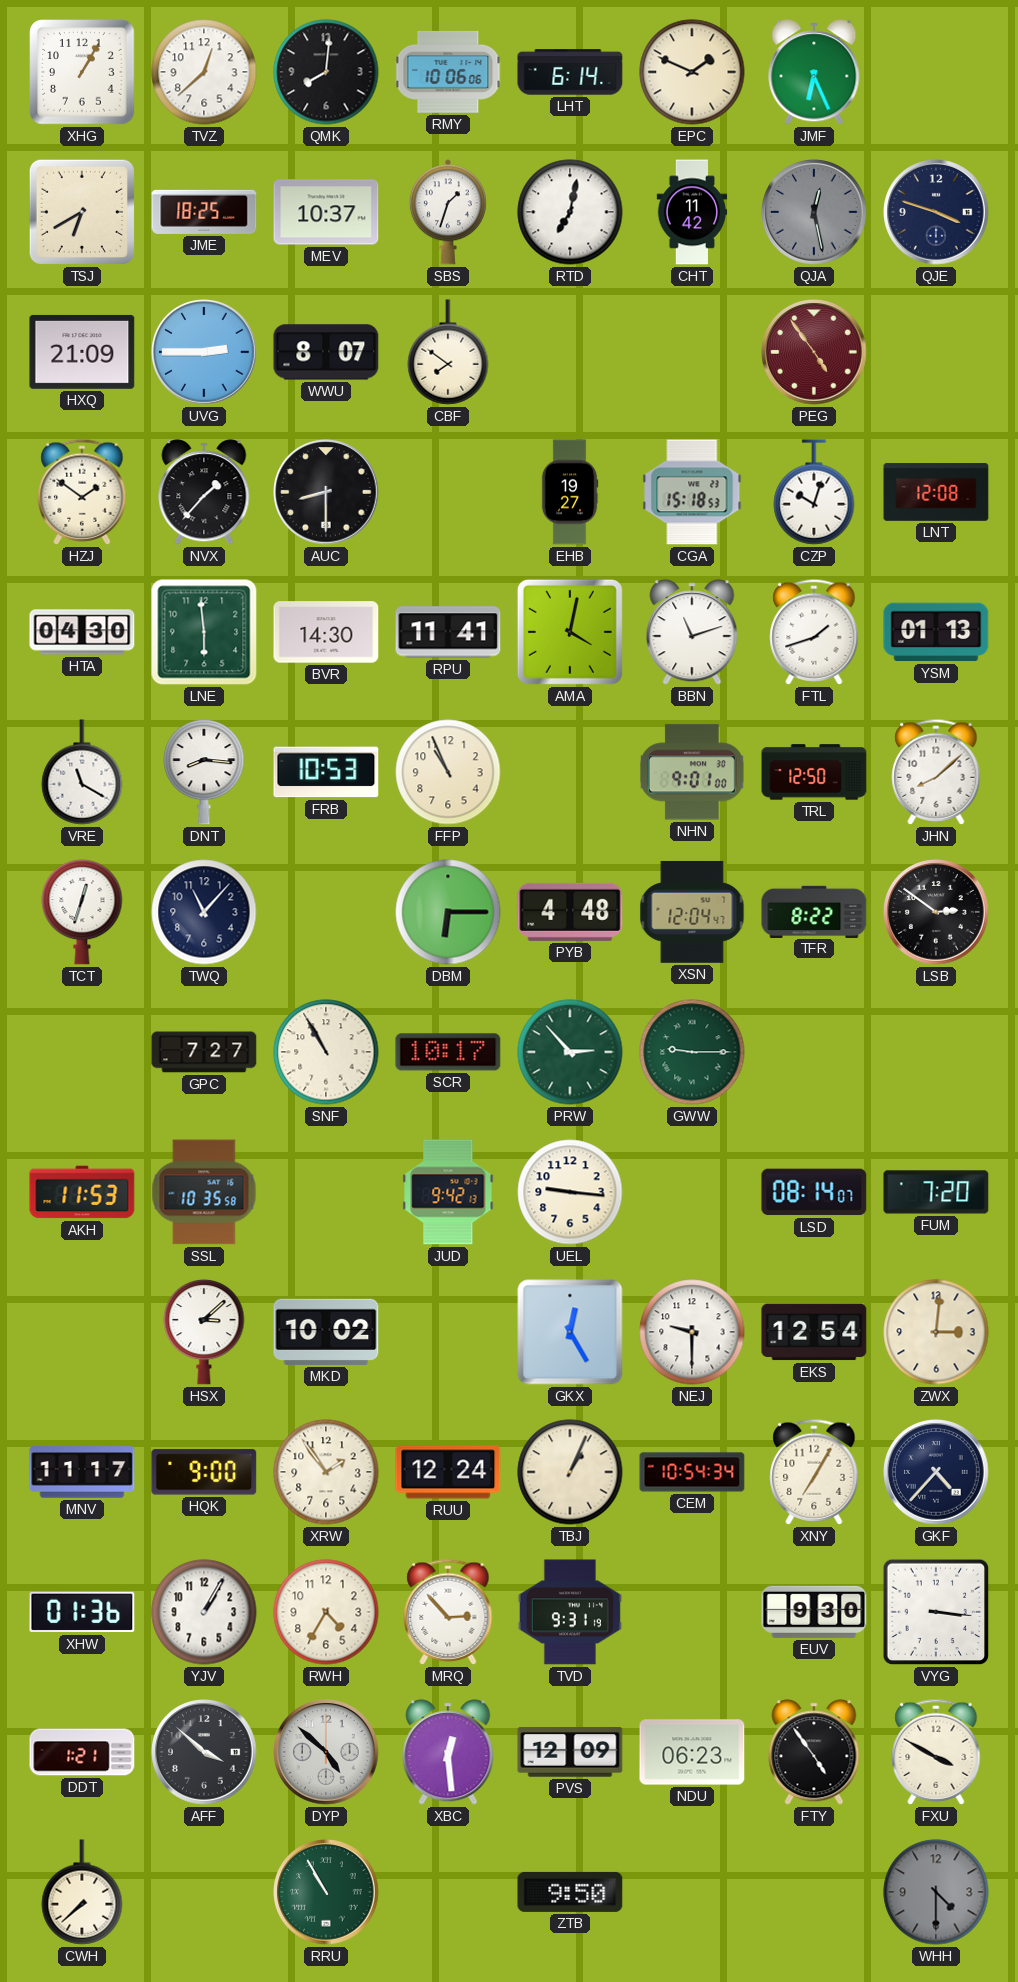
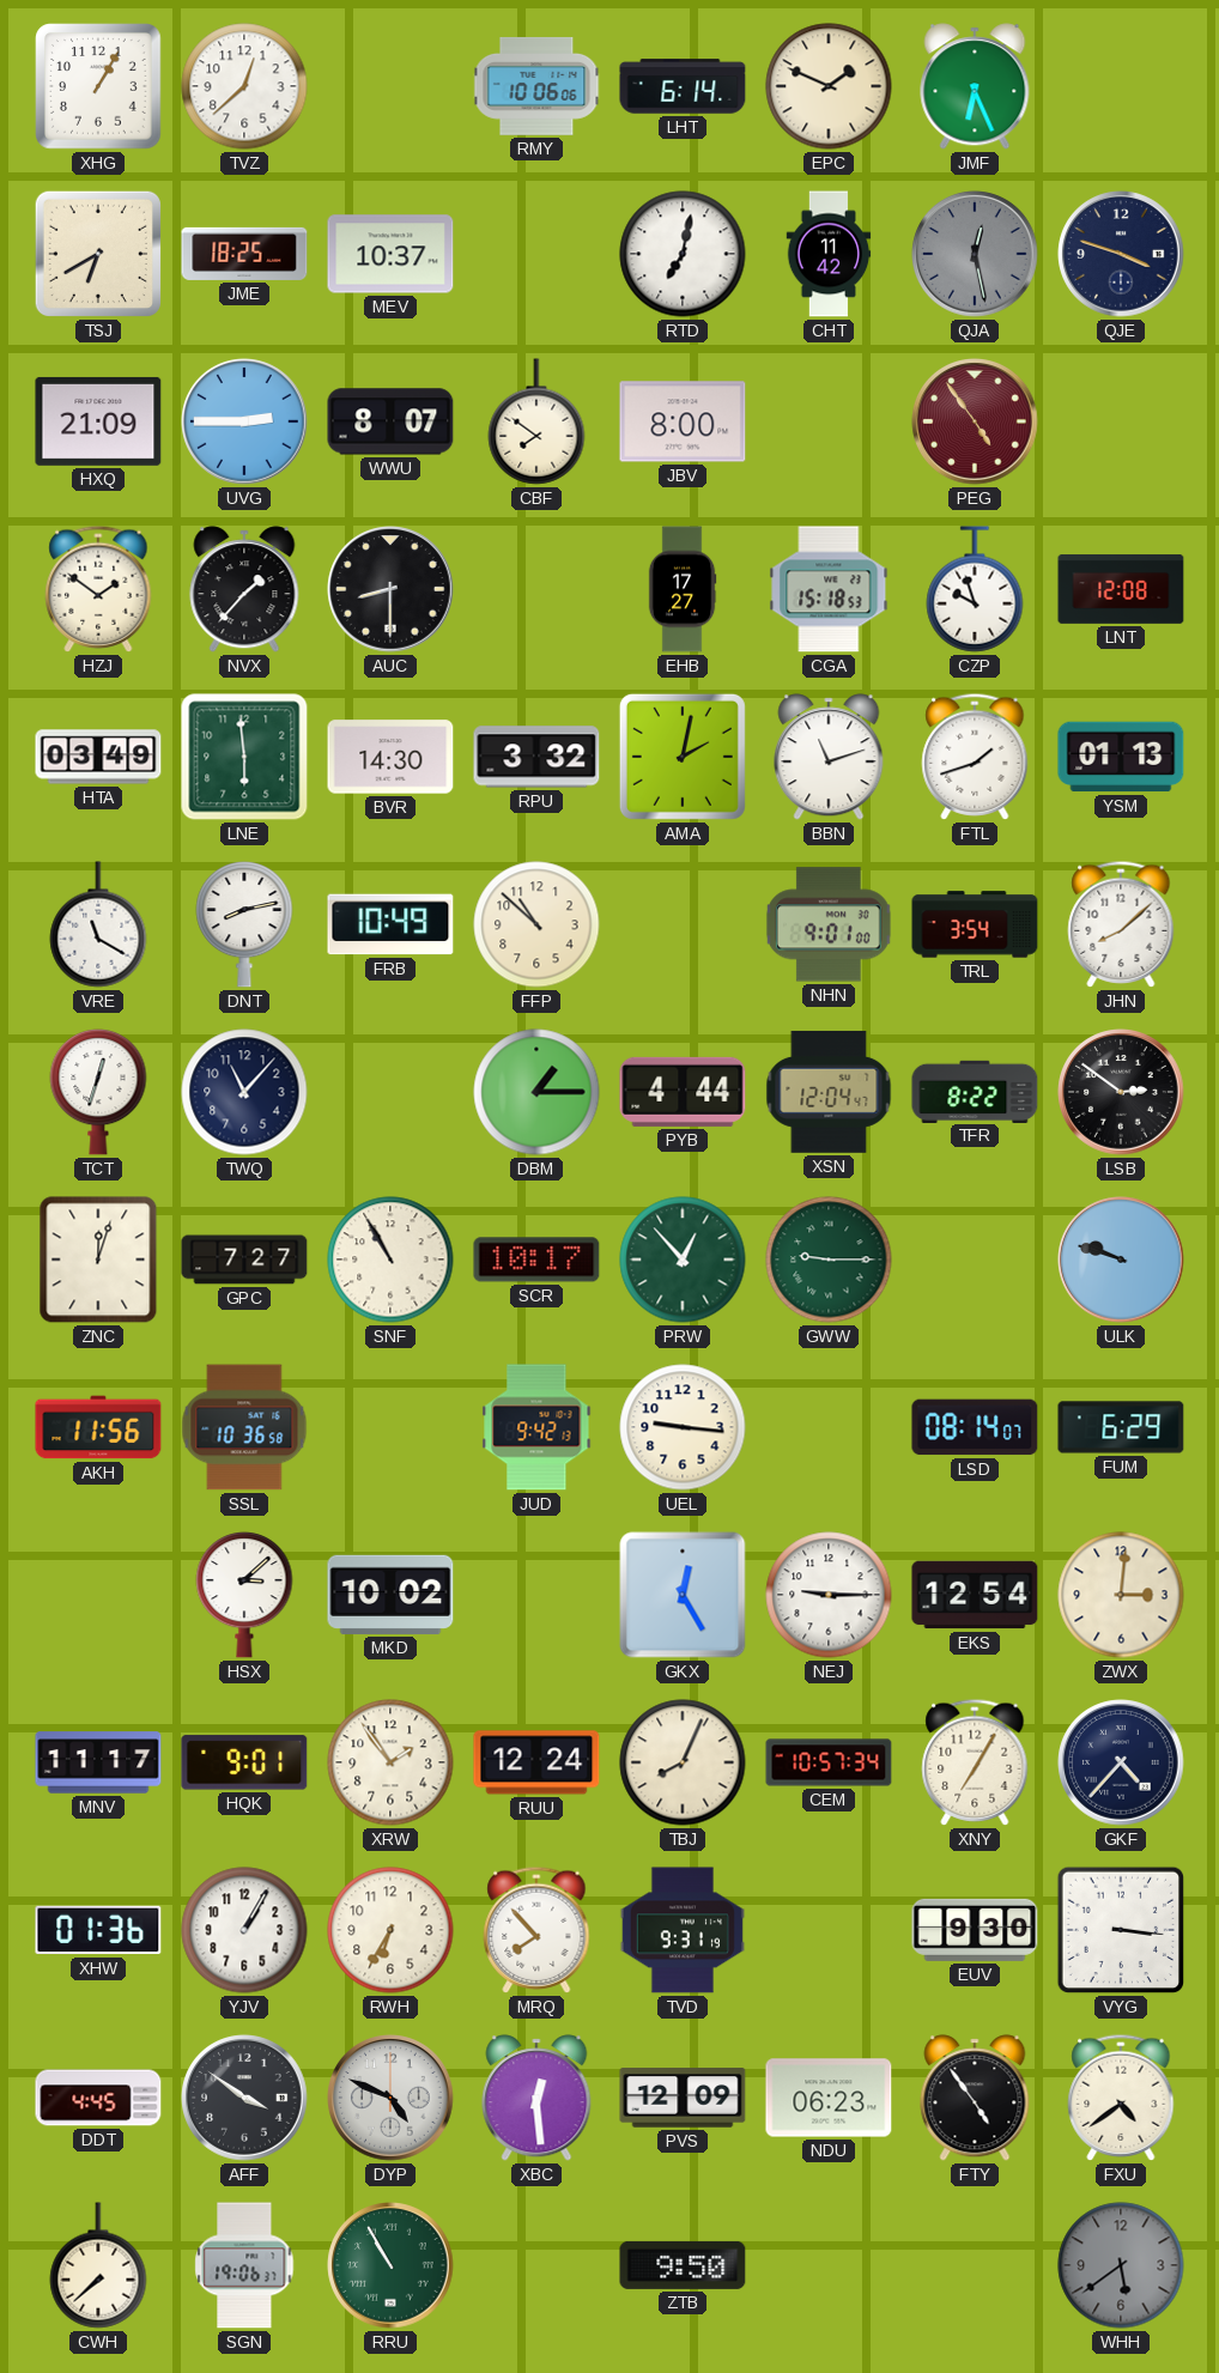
QMK: 8:01 -> none (326, 72)
SBS: 1:33 -> none (448, 212)
JBV: none -> 8:00 (683, 421)
EHB: 19:27 -> 17:27 (683, 589)
CZP: 10:03 -> 9:57 (975, 589)
HTA: 04:30 -> 03:49 (98, 757)
RPU: 11:41 -> 3:32 (536, 757)
AMA: 4:02 -> 2:02 (683, 757)
DNT: 8:16 -> 8:13 (244, 924)
FRB: 10:53 -> 10:49 (390, 924)
FFP: 10:56 -> 10:52 (536, 924)
TRL: 12:50 -> 3:54 (975, 924)
DBM: 6:15 -> 1:15 (536, 1092)
PYB: 4:48 -> 4:44 (683, 1092)
ZNC: none -> 12:03 (98, 1260)
PRW: 2:53 -> 12:53 (683, 1260)
ULK: none -> 9:48 (1121, 1260)
AKH: 11:53 -> 11:56 (98, 1427)
SSL: 10:35 -> 10:36 (244, 1427)
FUM: 7:20 -> 6:29 (1121, 1427)
NEJ: 9:30 -> 9:15 (829, 1595)
HQK: 9:00 -> 9:01 (244, 1762)
TBJ: 1:04 -> 8:04 (683, 1762)
CEM: 10:54 -> 10:57 (829, 1762)
RWH: 4:35 -> 6:35 (390, 1930)
MRQ: 2:53 -> 7:53 (536, 1930)
DDT: 1:21 -> 4:45 (98, 2098)
AFF: 3:52 -> 3:51 (244, 2098)
DYP: 4:52 -> 4:49 (390, 2098)
FXU: 3:50 -> 4:39 (1121, 2098)
SGN: none -> 19:06 (244, 2265)
WHH: 4:30 -> 5:39 (1121, 2265)
